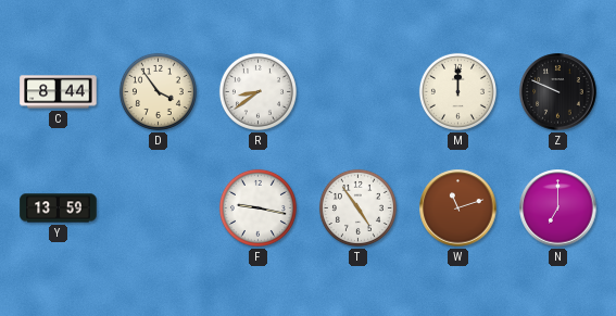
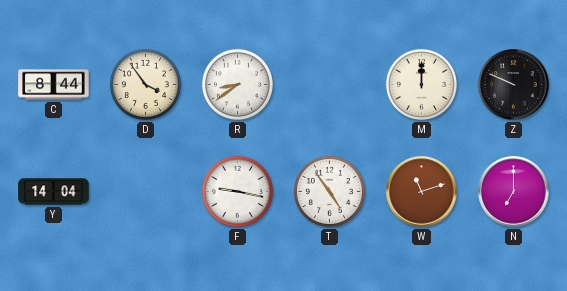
Y: 13:59 -> 14:04 (54, 192)
